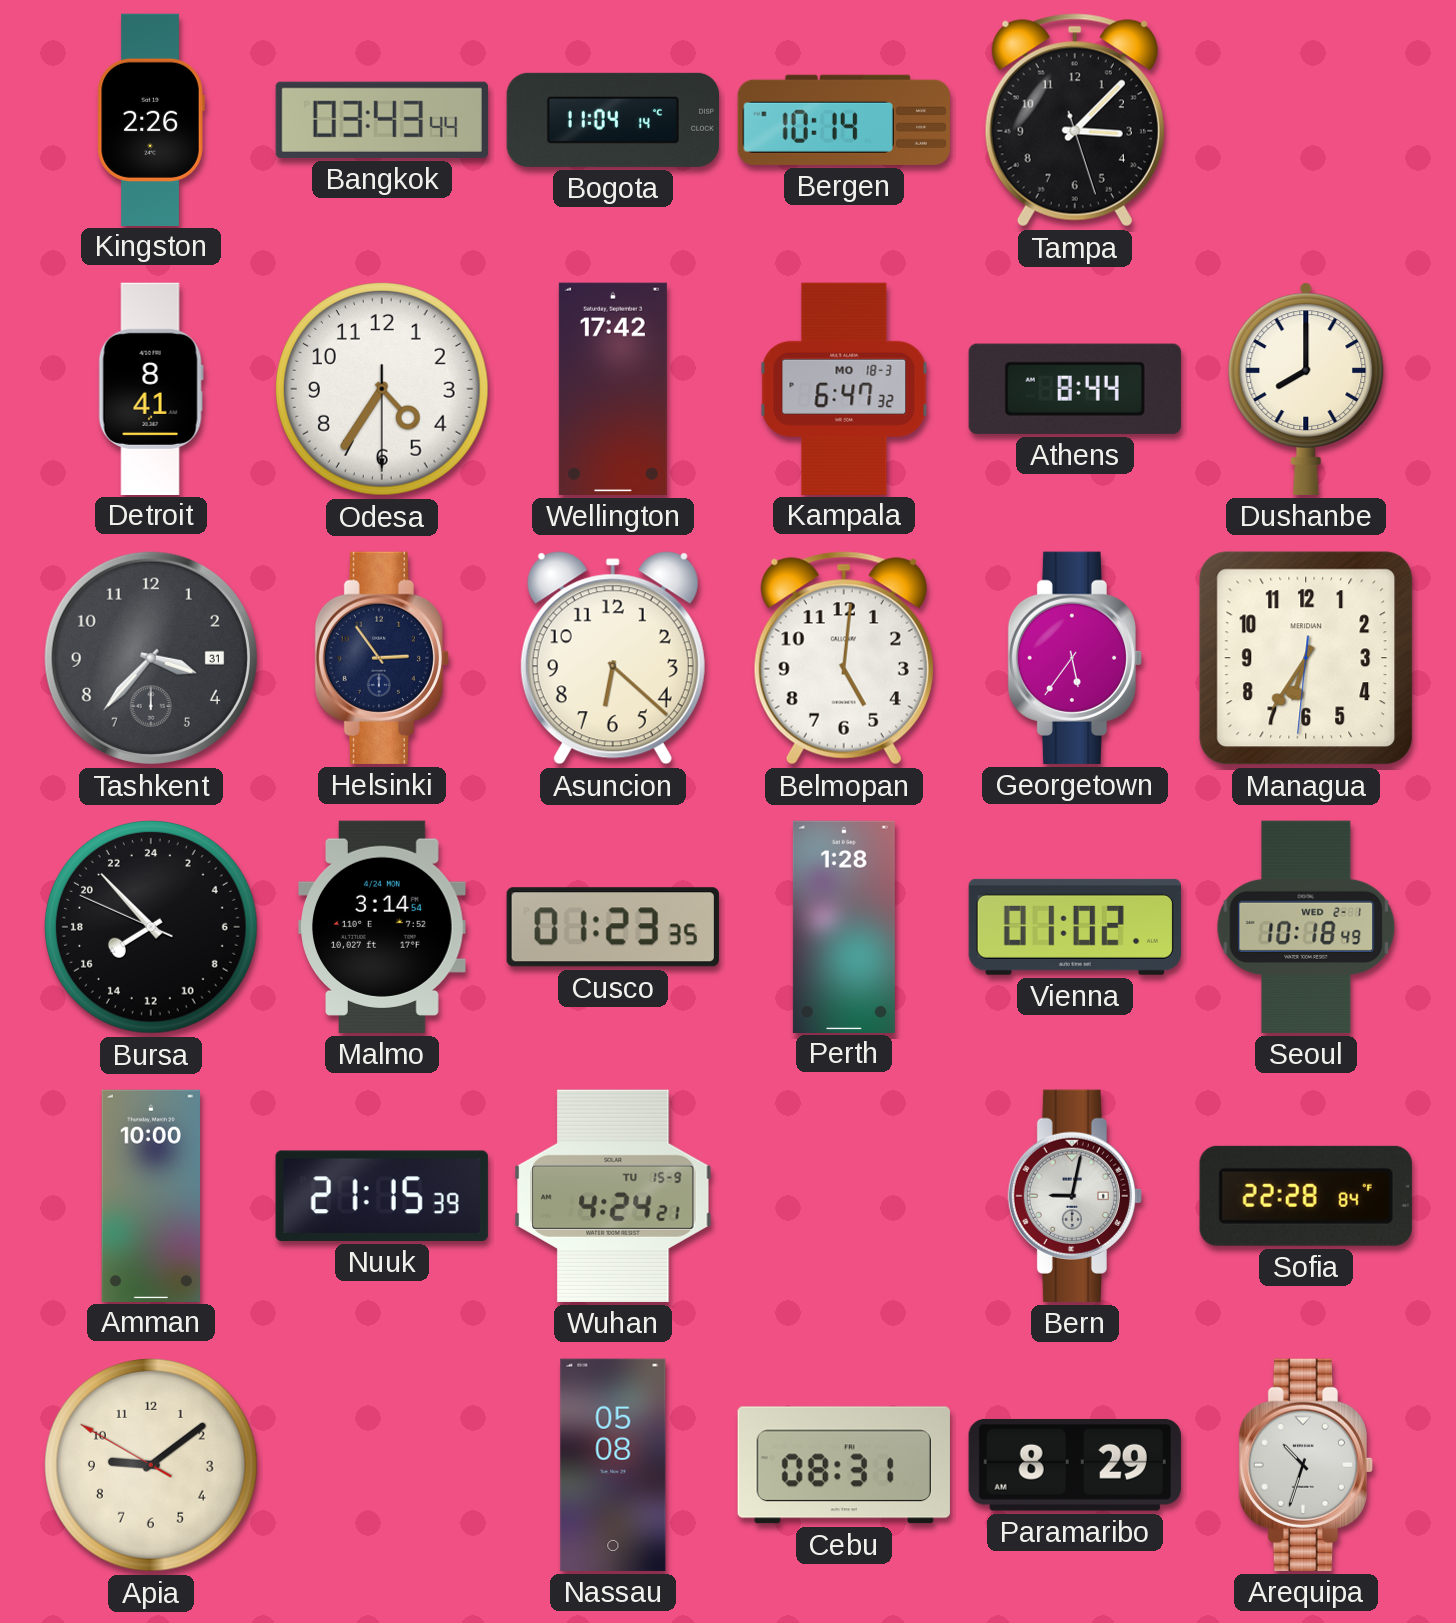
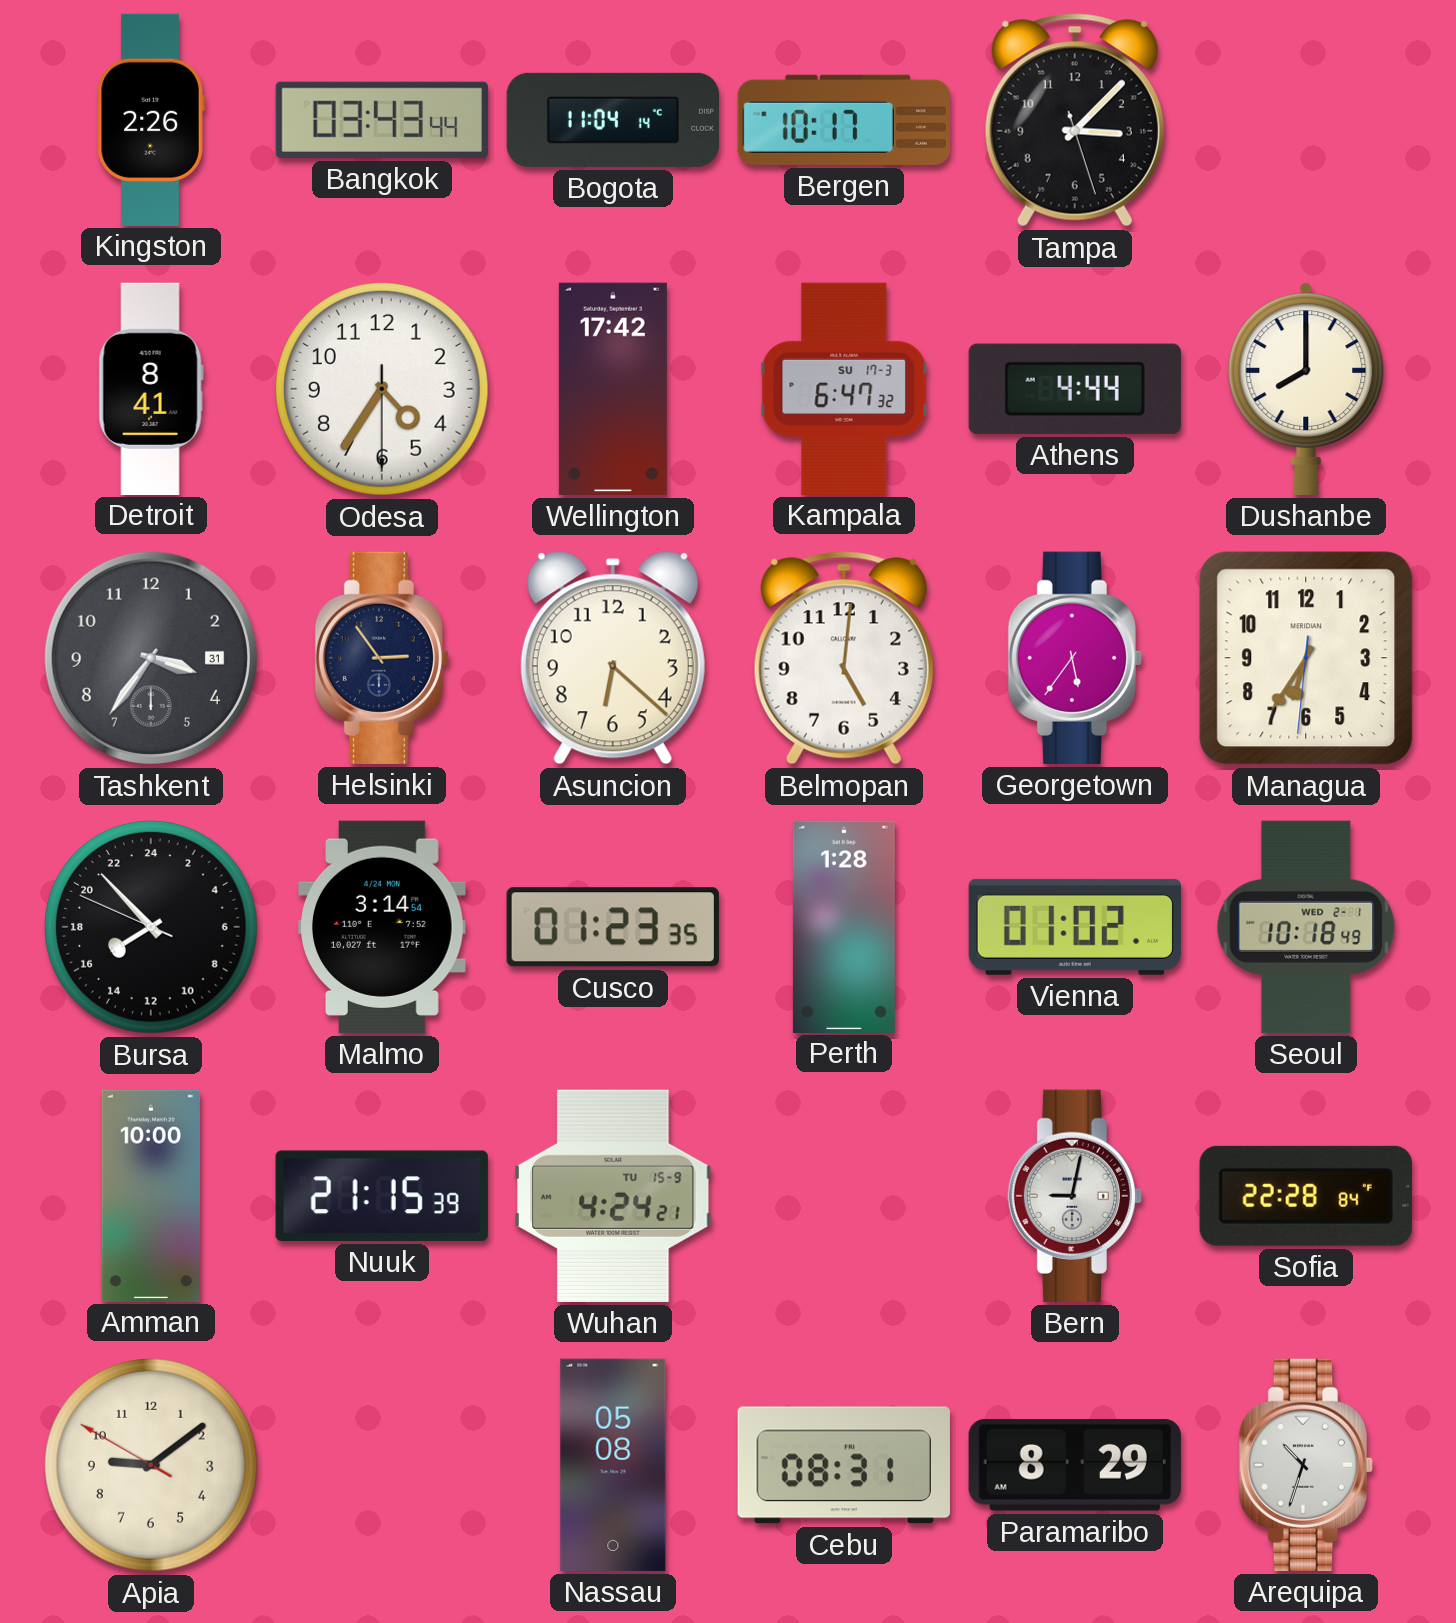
Bergen: 10:14 -> 10:17 (844, 120)
Kampala date: MO 18-3 -> SU 17-3 (844, 388)
Athens: 8:44 -> 4:44 (1075, 389)
Tashkent: 3:37 -> 3:36 (151, 658)
